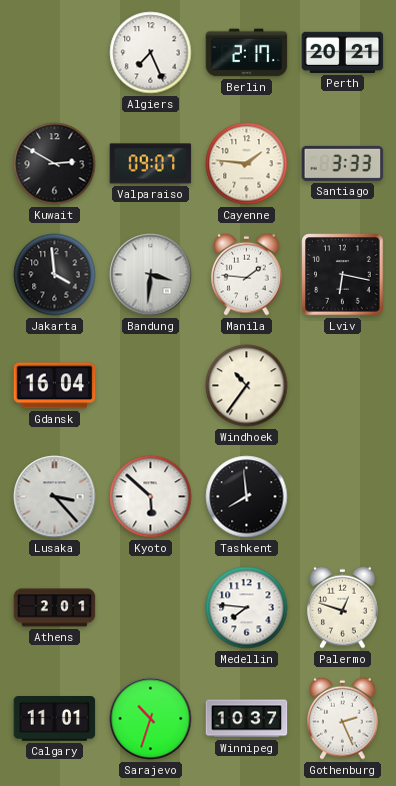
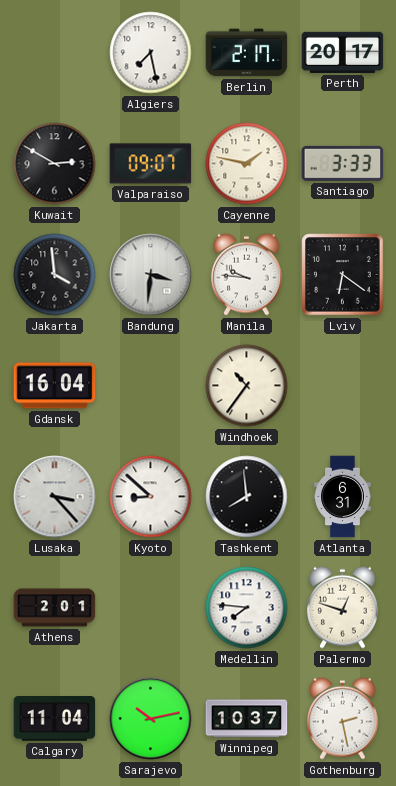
Algiers: 7:26 -> 7:28 (151, 53)
Perth: 20:21 -> 20:17 (343, 52)
Cayenne: 1:46 -> 1:47 (247, 164)
Manila: 1:46 -> 9:46 (247, 274)
Lviv: 6:17 -> 6:21 (343, 275)
Kyoto: 5:52 -> 8:52 (151, 497)
Atlanta: none -> 6:31 (343, 497)
Calgary: 11:01 -> 11:04 (55, 719)
Sarajevo: 10:33 -> 10:13 (151, 719)
Gothenburg: 2:26 -> 2:28 (343, 718)
